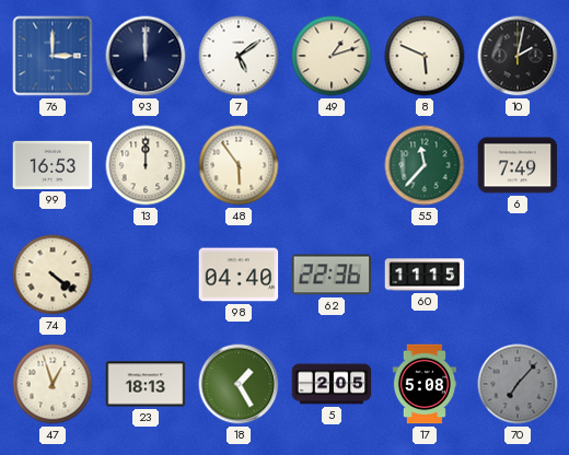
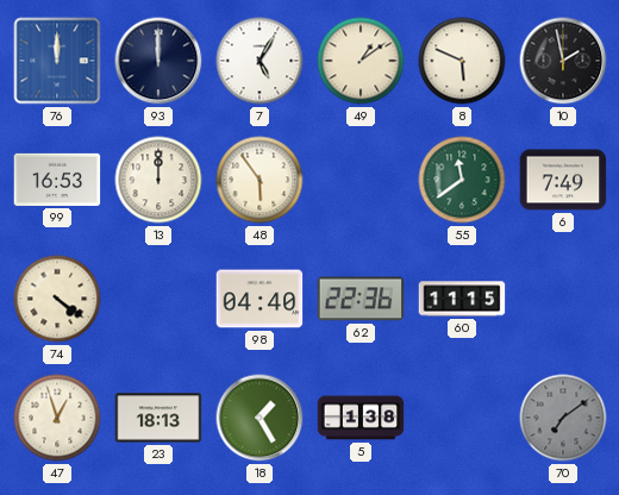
76: 3:00 -> 12:00 (57, 61)
7: 5:09 -> 5:05 (260, 61)
49: 1:12 -> 1:09 (361, 61)
10: 2:02 -> 1:58 (563, 61)
55: 11:37 -> 11:39 (462, 180)
5: 2:05 -> 1:38 (361, 418)
17: 5:08 -> none (423, 384)
70: 7:07 -> 7:09 (563, 418)
